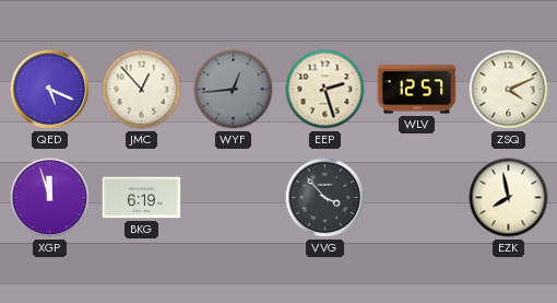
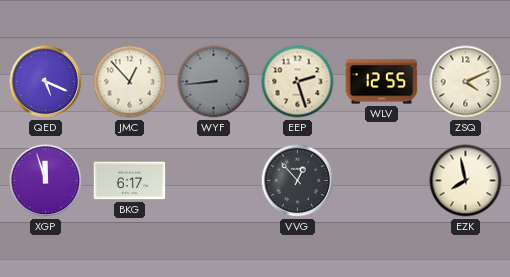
WYF: 12:44 -> 8:44 (214, 82)
WLV: 12:57 -> 12:55 (382, 82)
BKG: 6:19 -> 6:17 (130, 181)
VVG: 3:53 -> 12:53 (298, 181)
